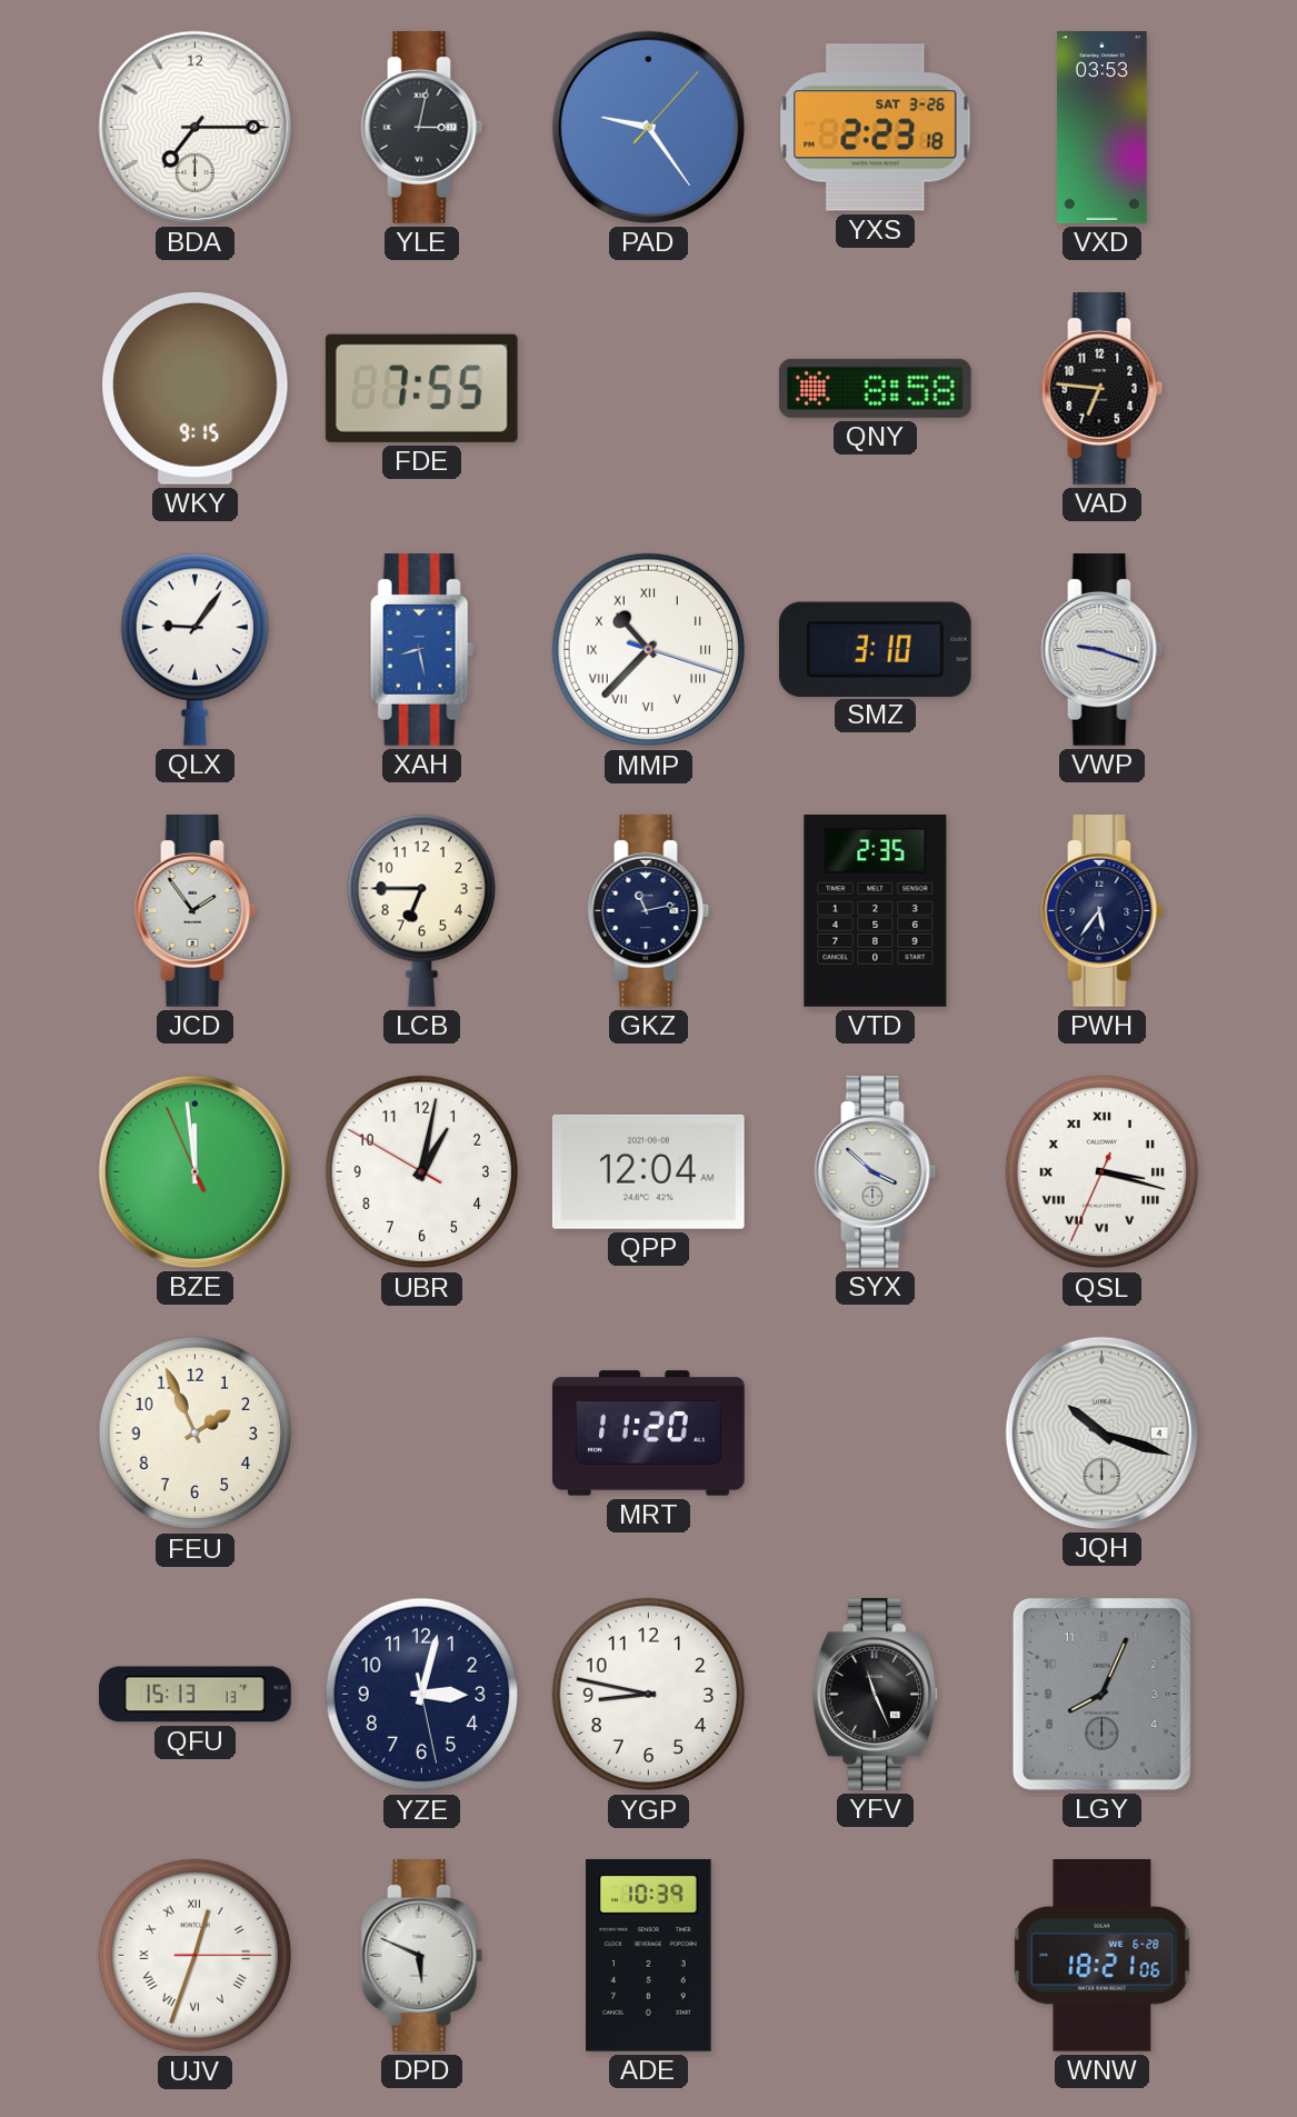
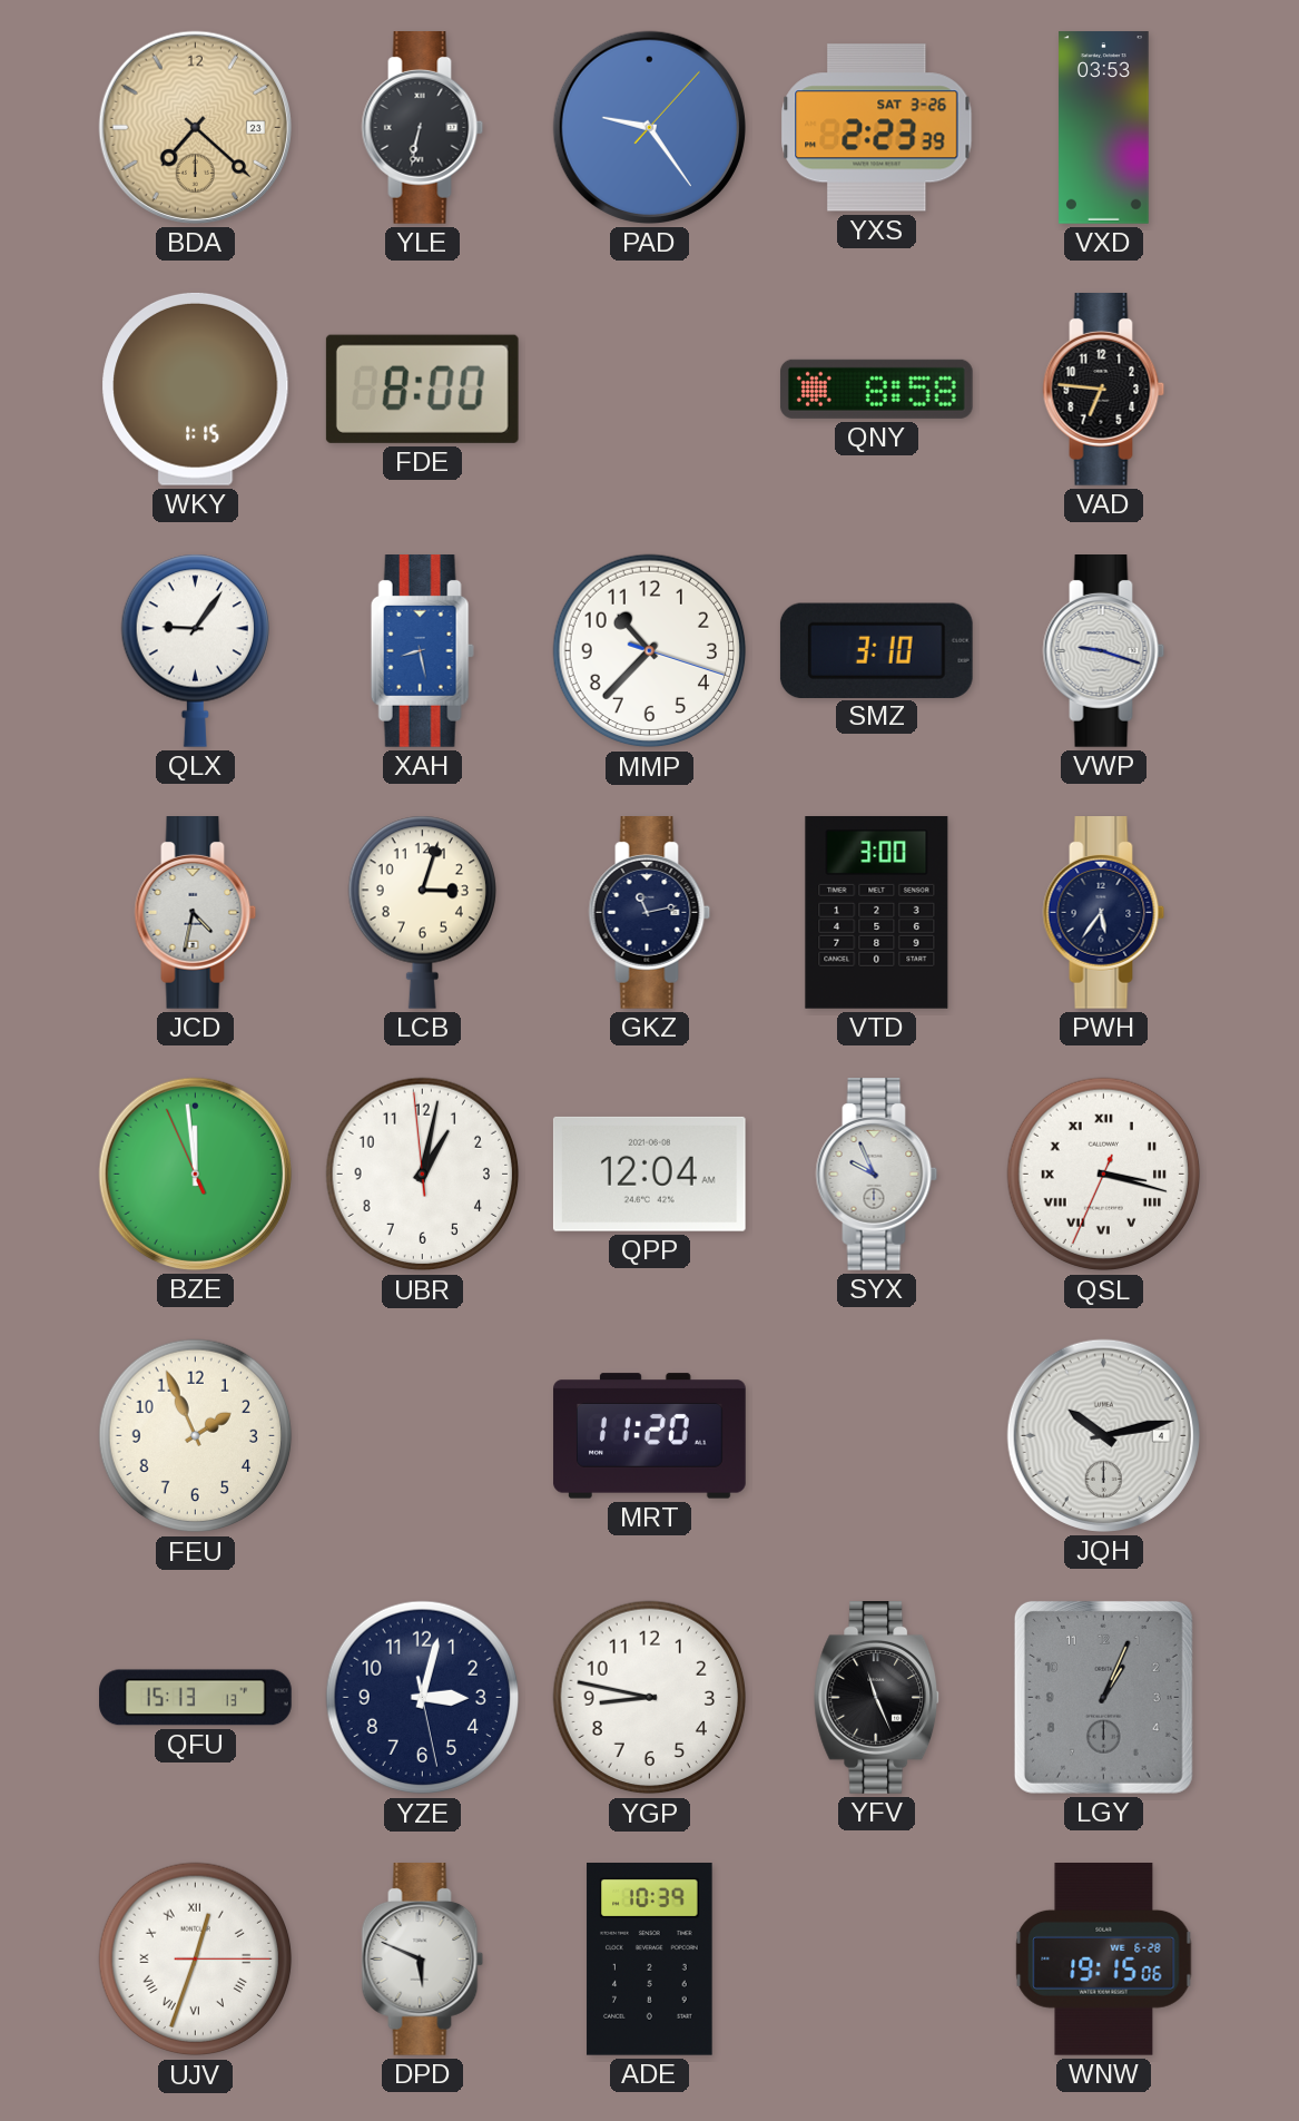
BDA: 7:15 -> 7:22 (195, 127)
BDA dial: white -> champagne (195, 127)
YLE: 3:02 -> 6:32 (423, 128)
YXS: 2:23:18 -> 2:23:39 (877, 128)
WKY: 9:15 -> 1:15 (196, 389)
FDE: 7:55 -> 8:00 (422, 389)
MMP numerals: Roman -> Arabic (650, 651)
JCD: 1:54 -> 4:32 (196, 913)
LCB: 6:45 -> 3:03 (422, 912)
VTD: 2:35 -> 3:00 (877, 913)
UBR: 1:01:50 -> 1:01:59 (423, 1175)
SYX: 3:52 -> 9:56 (877, 1175)
JQH: 10:18 -> 10:13 (1103, 1435)
LGY: 8:04 -> 1:04 (1103, 1697)
WNW: 18:21 -> 19:15 (1104, 1960)
